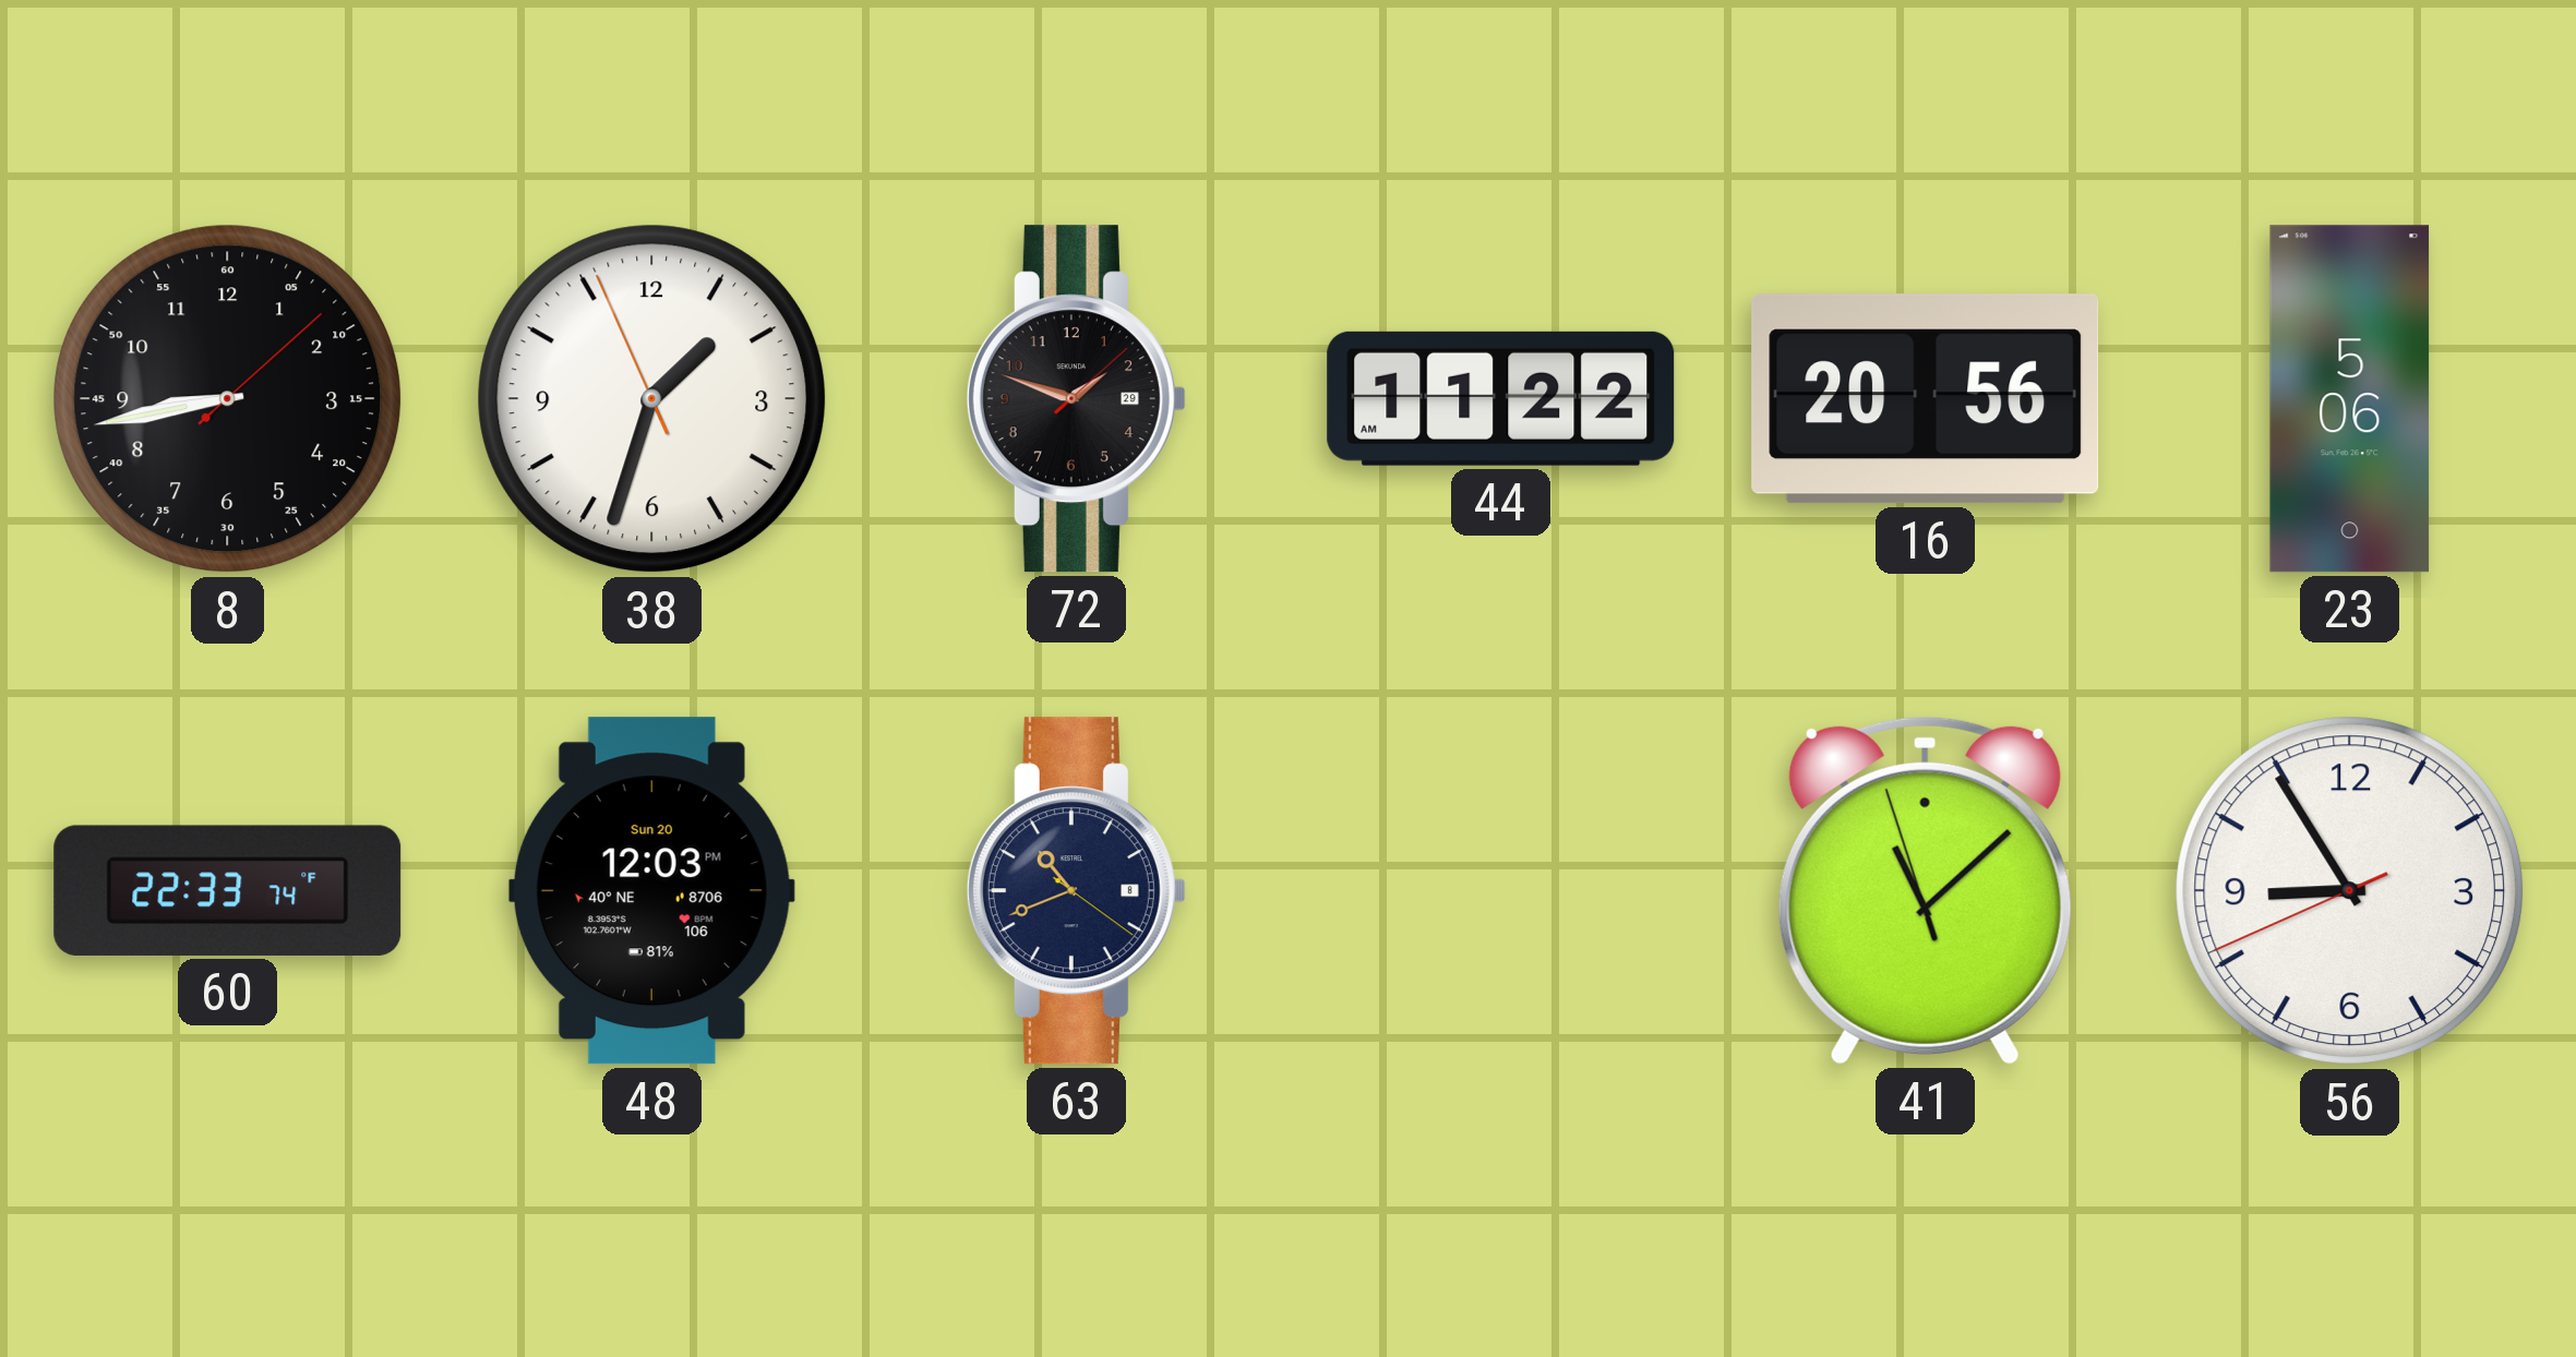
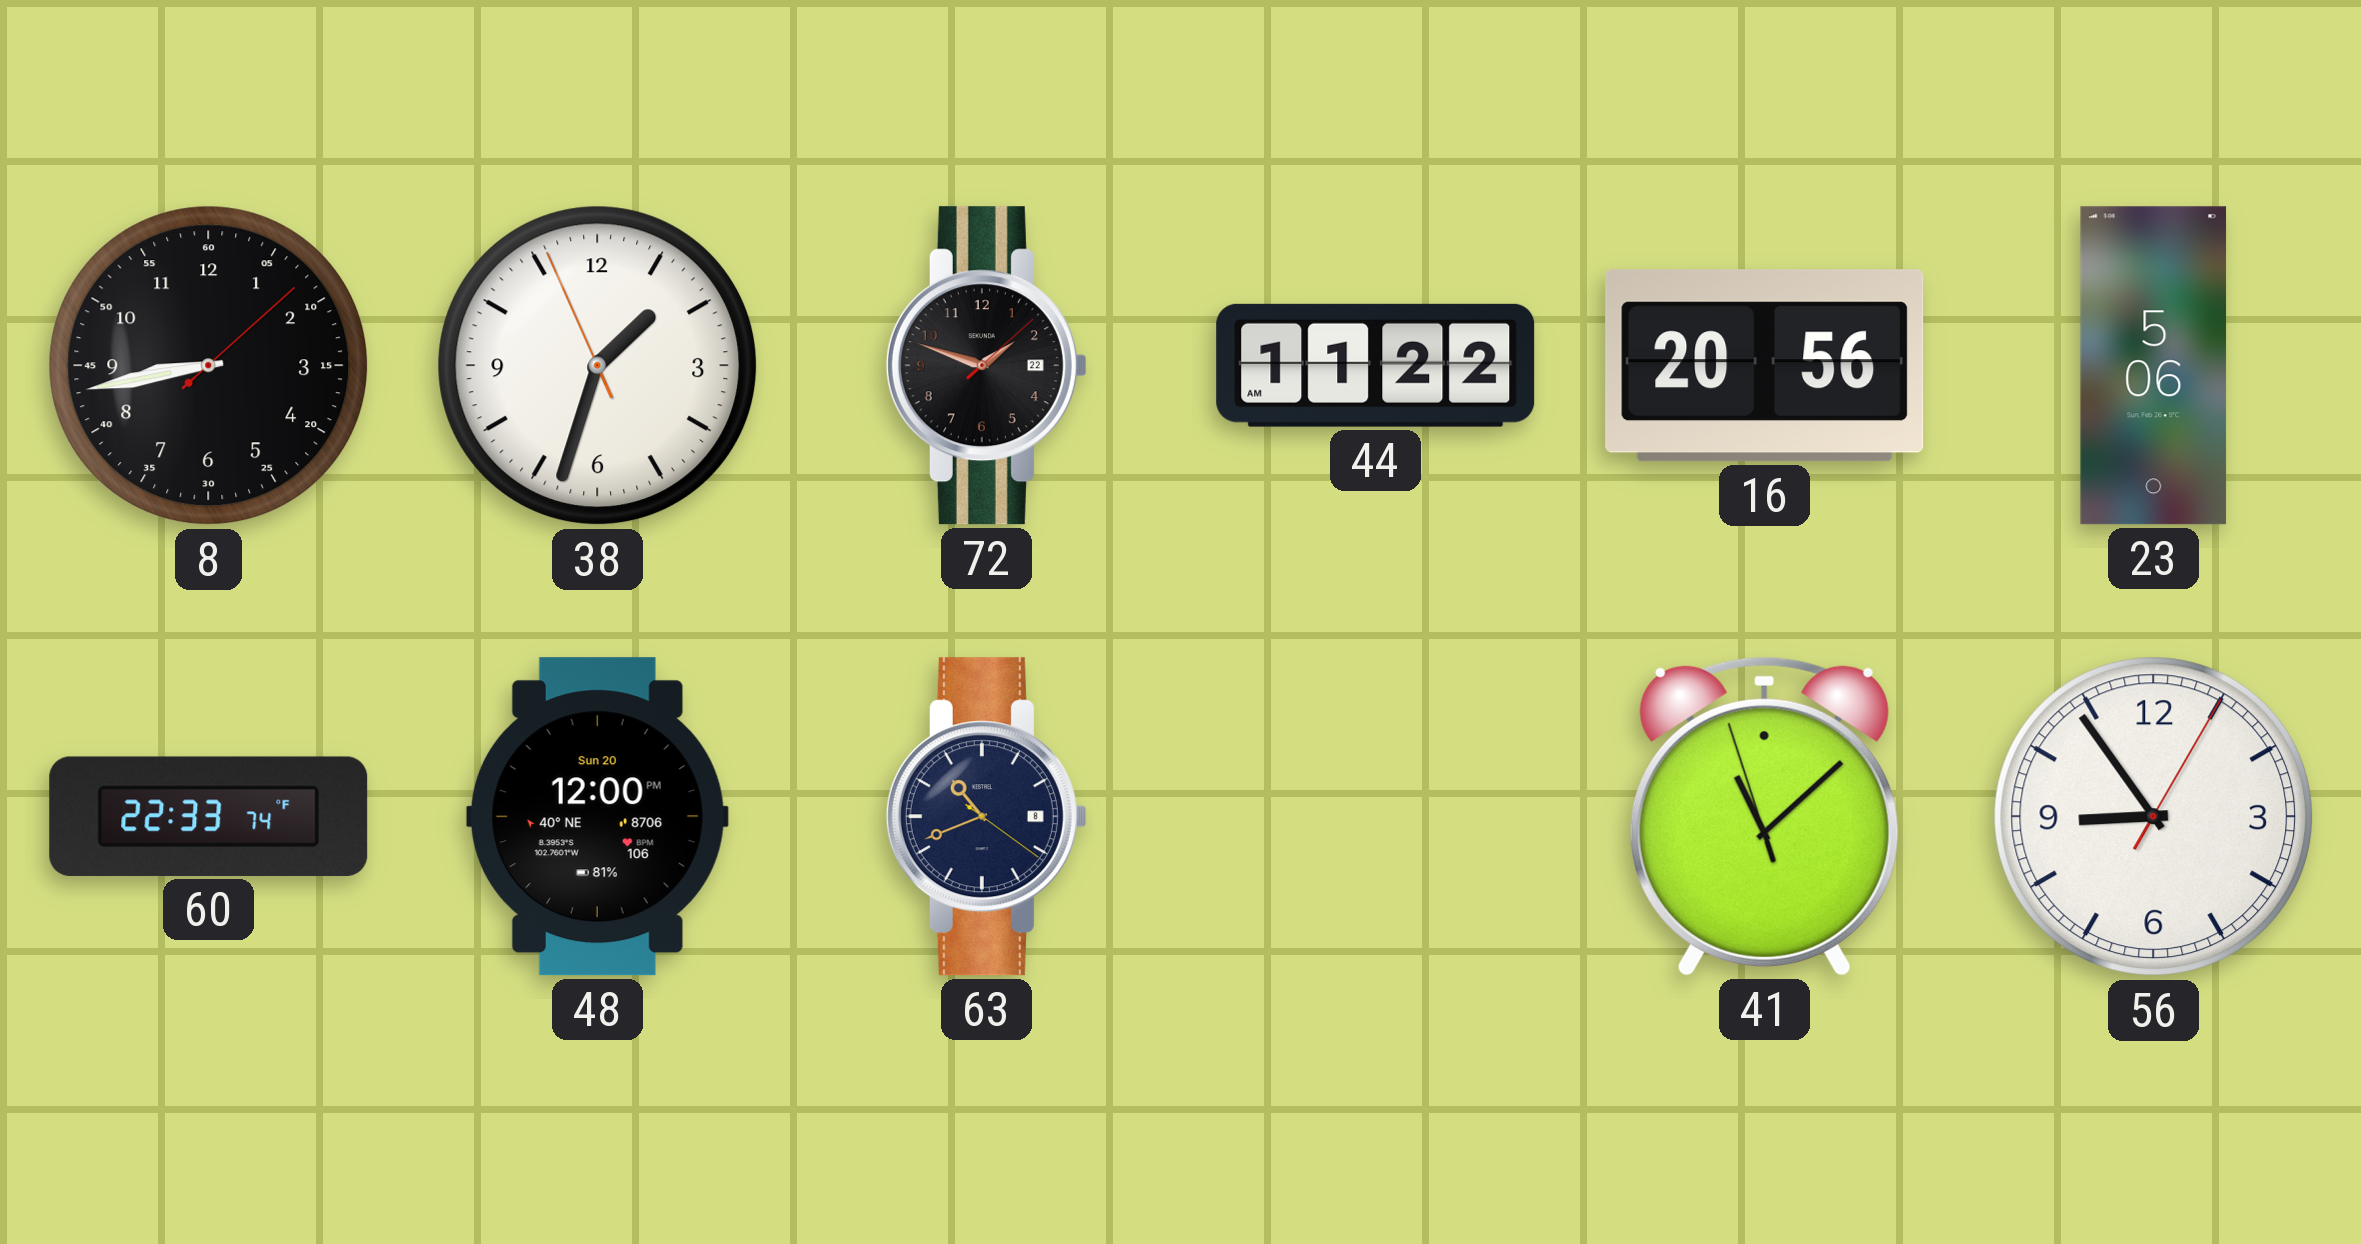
72 date: 29 -> 22 (986, 366)
48: 12:03 -> 12:00 (597, 817)
56: 8:54:41 -> 8:54:05 (2154, 817)
